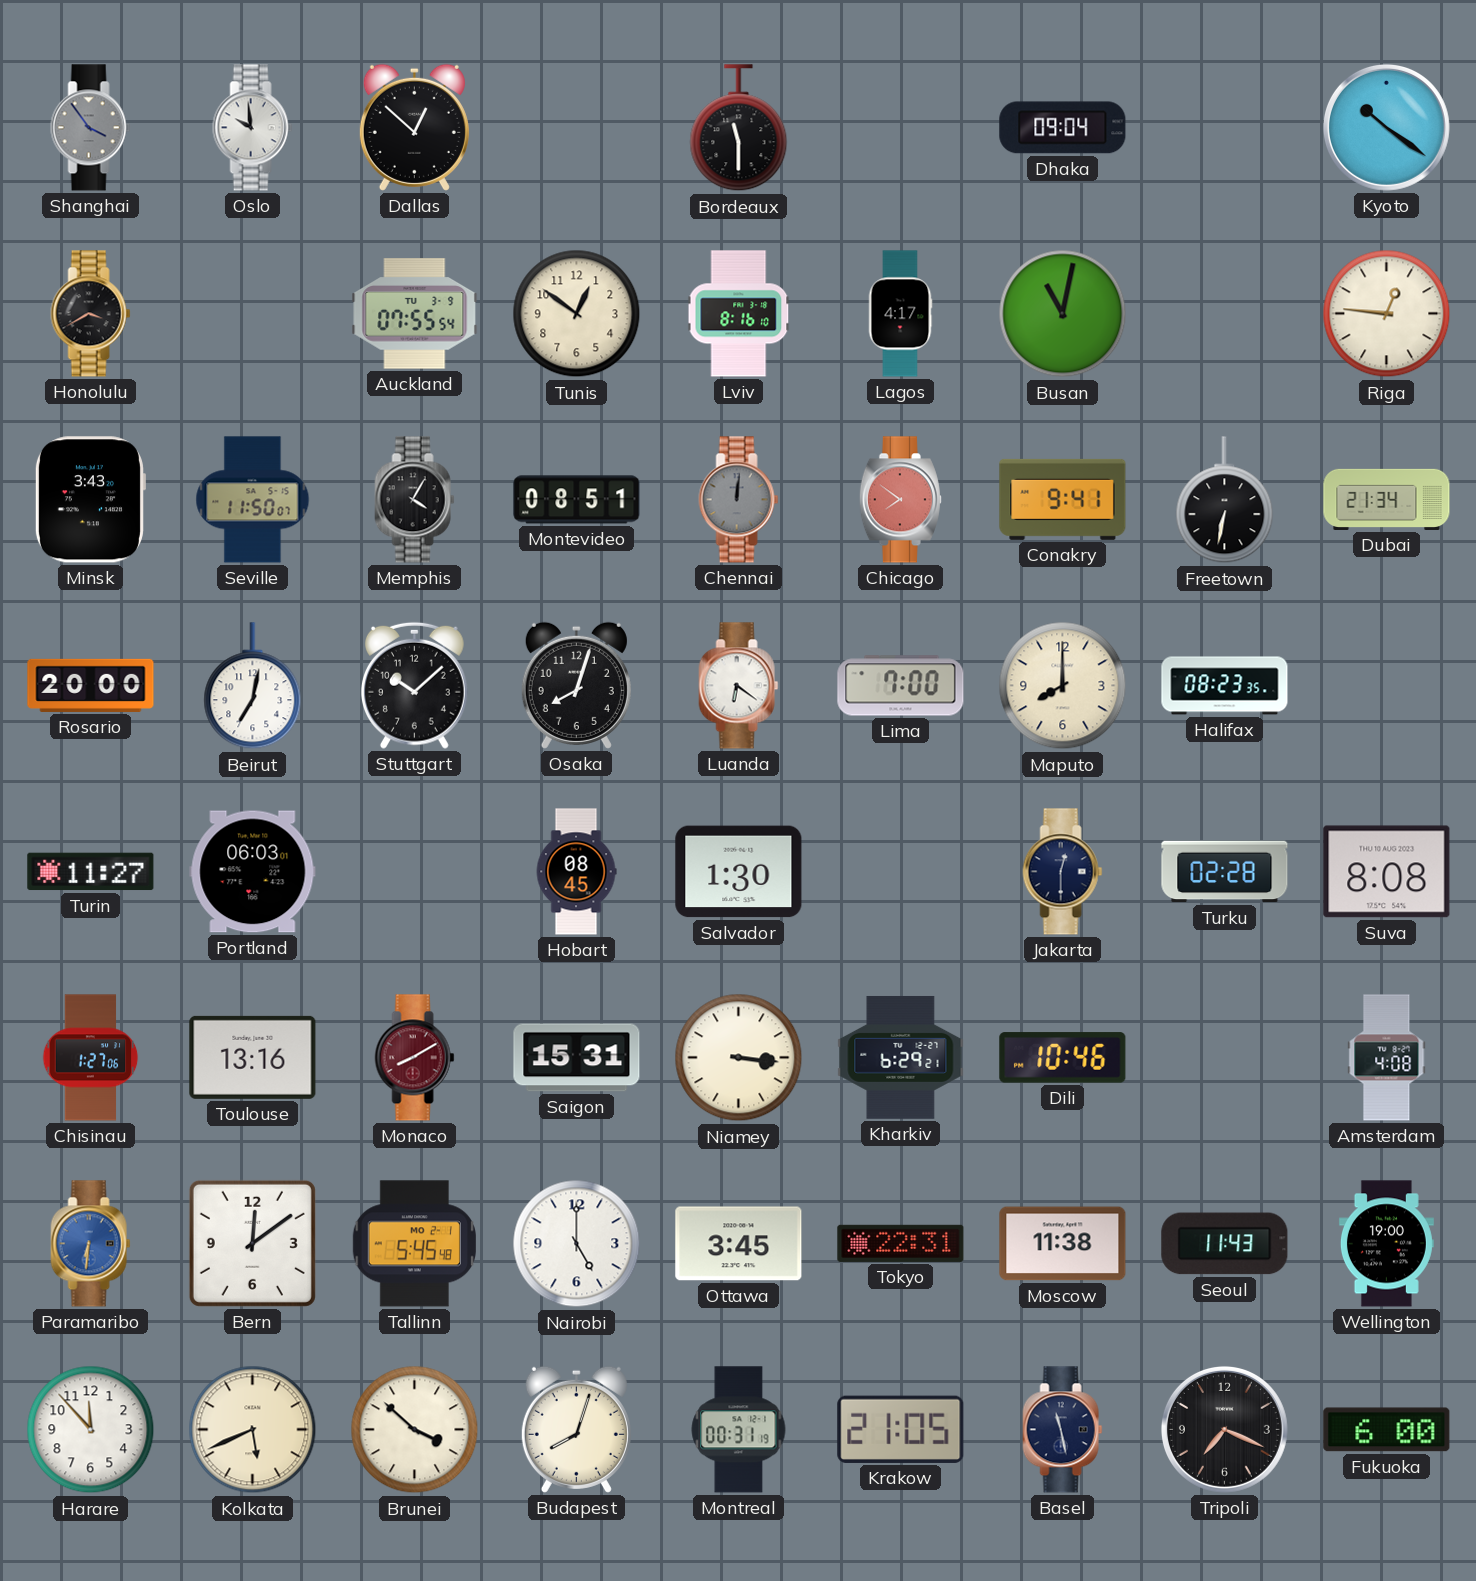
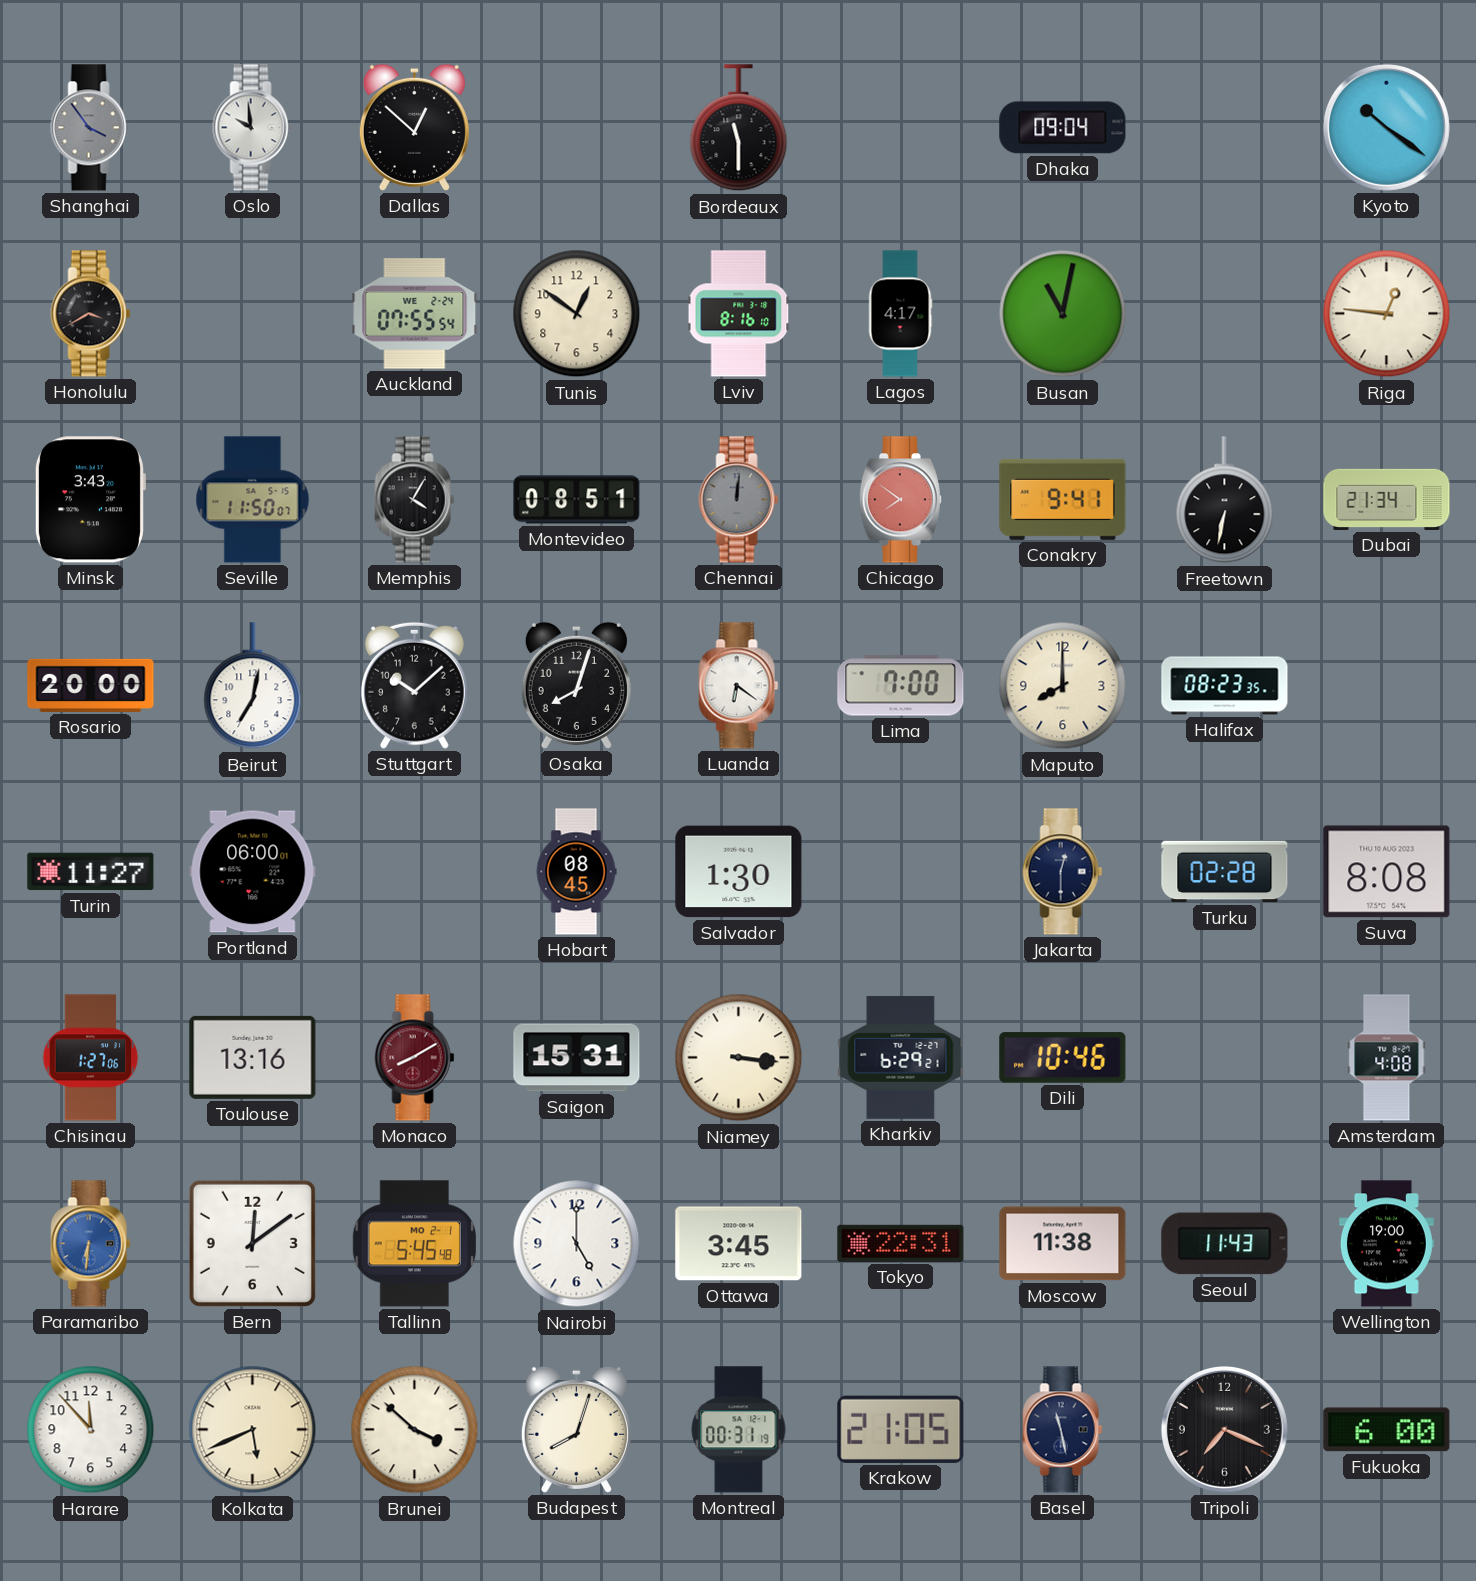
Auckland date: TU 3-9 -> WE 2-24 (415, 314)
Portland: 06:03 -> 06:00 (253, 872)
